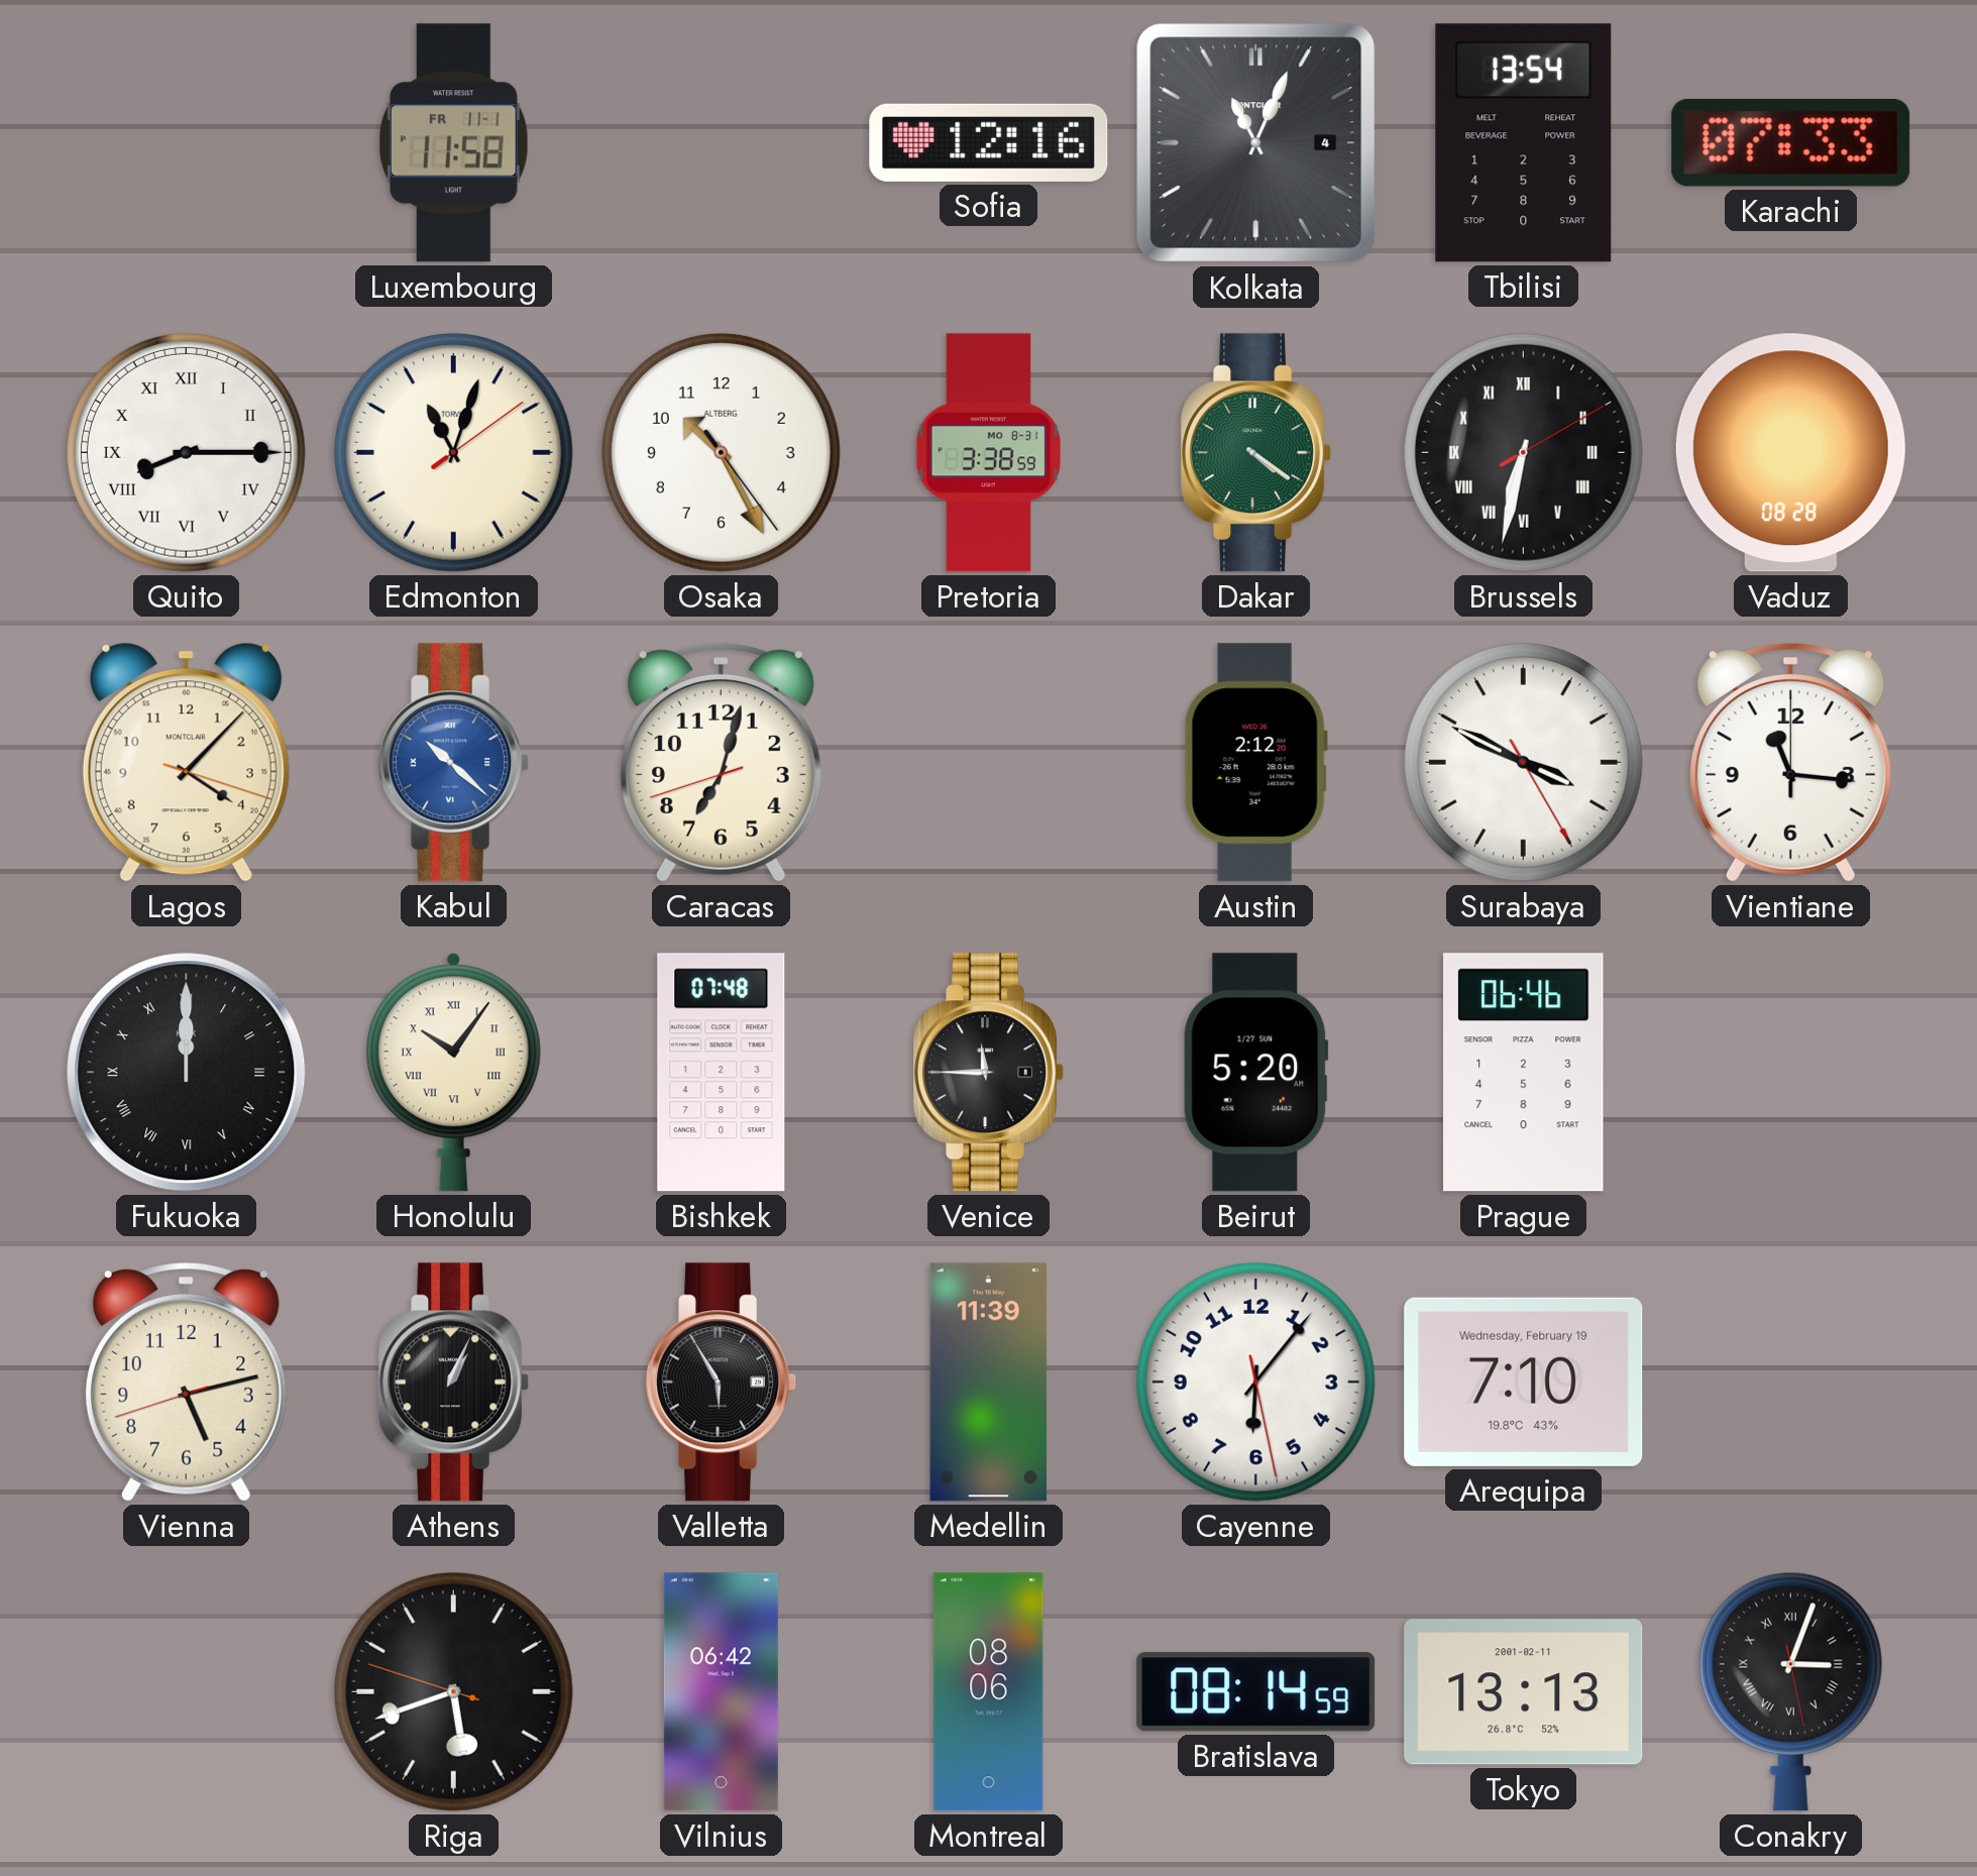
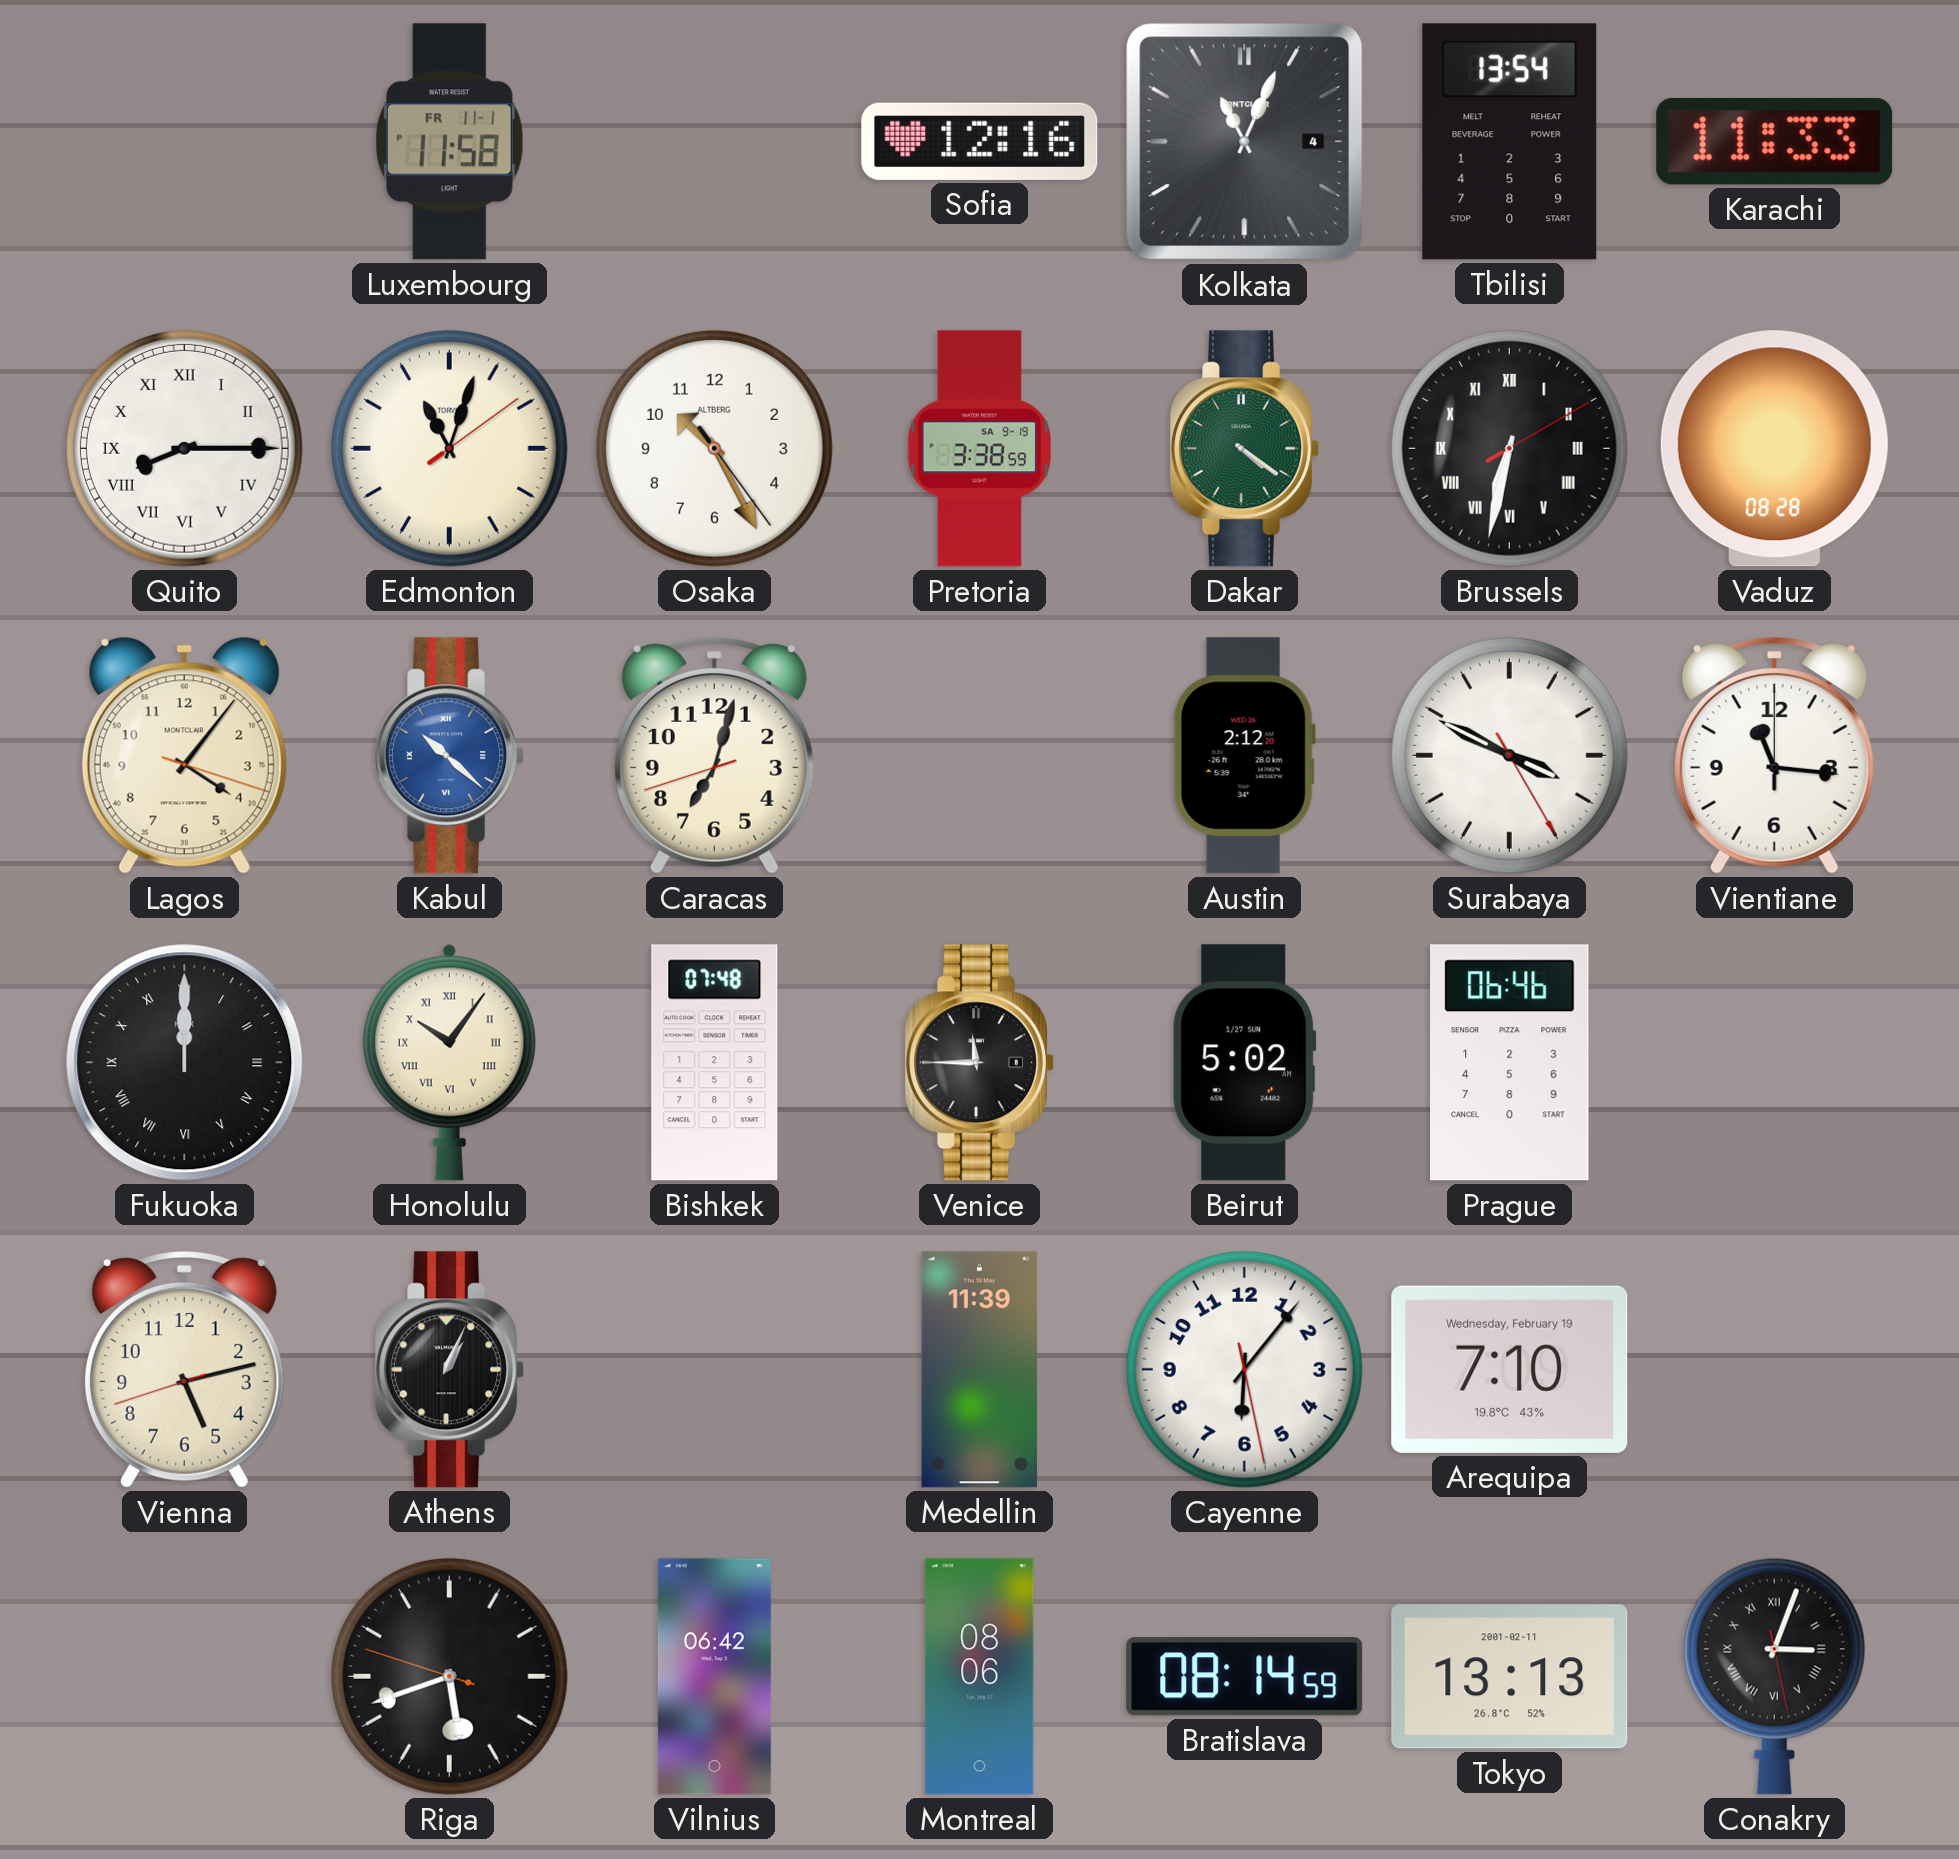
Karachi: 07:33 -> 11:33 (1775, 141)
Pretoria date: MO 8-31 -> SA 9-19 (980, 449)
Lagos: 4:07 -> 4:06 (184, 755)
Beirut: 5:20 -> 5:02 (1245, 1063)
Valletta: 5:55 -> none (722, 1383)
